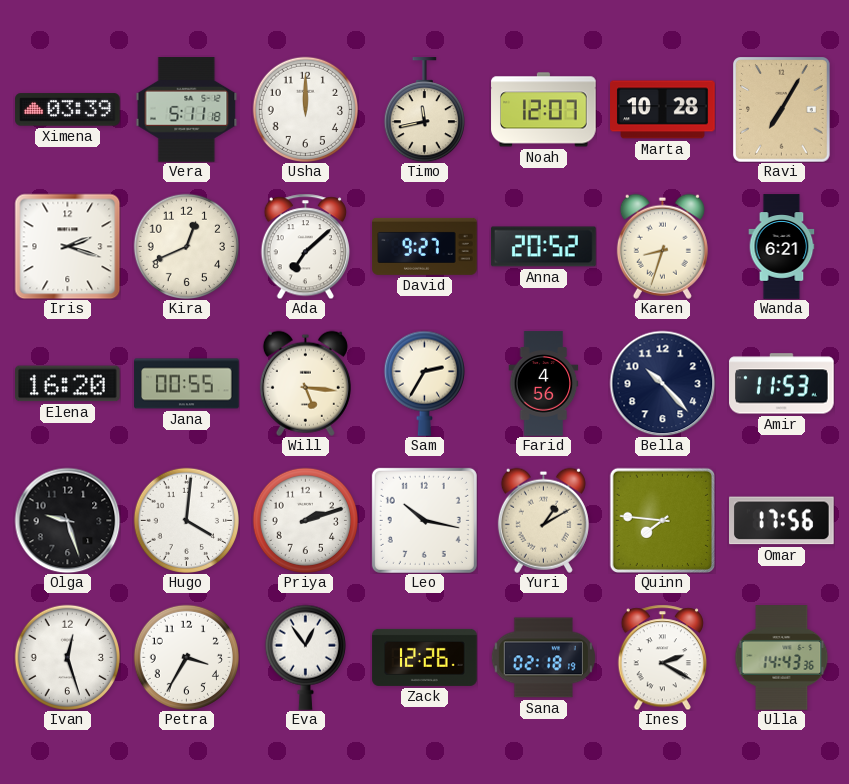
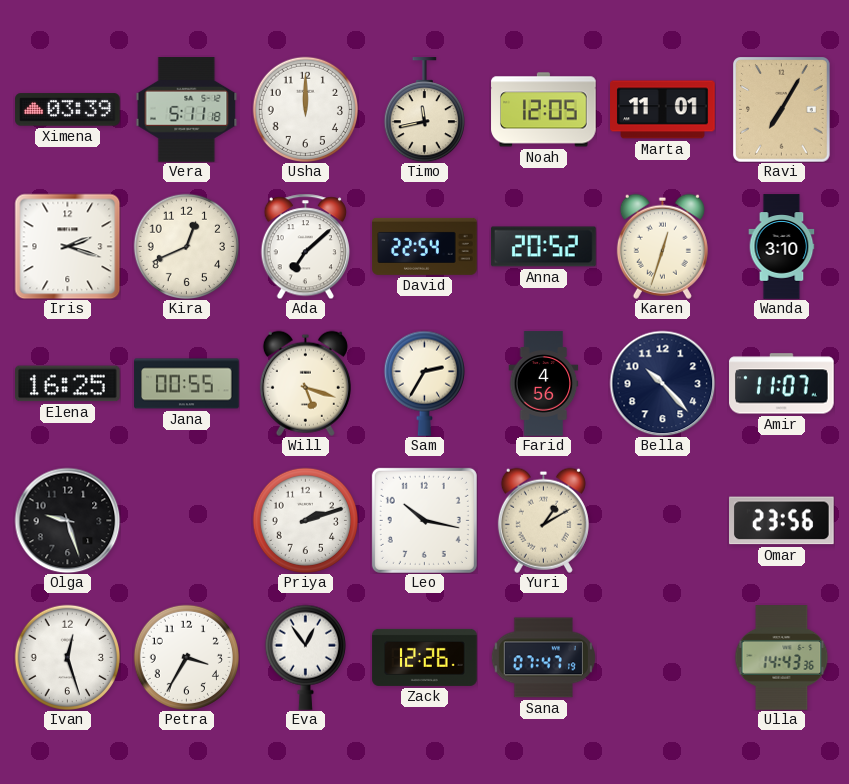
Noah: 12:07 -> 12:05 (544, 110)
Marta: 10:28 -> 11:01 (663, 110)
David: 9:27 -> 22:54 (425, 246)
Karen: 8:33 -> 12:33 (662, 246)
Wanda: 6:21 -> 3:10 (782, 247)
Elena: 16:20 -> 16:25 (68, 384)
Will: 5:16 -> 5:18 (305, 383)
Amir: 11:53 -> 11:07 (782, 384)
Hugo: 4:01 -> none (186, 520)
Quinn: 7:46 -> none (662, 520)
Omar: 17:56 -> 23:56 (782, 521)
Sana: 02:18 -> 07:47 (543, 658)
Ines: 2:20 -> none (662, 657)
